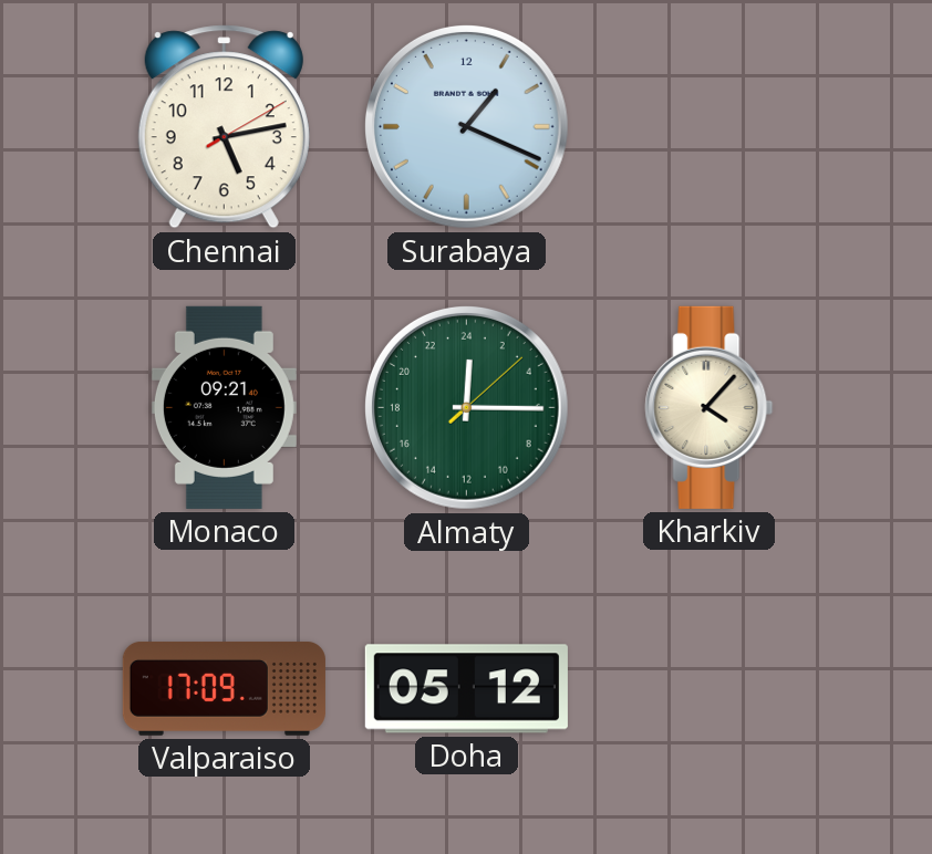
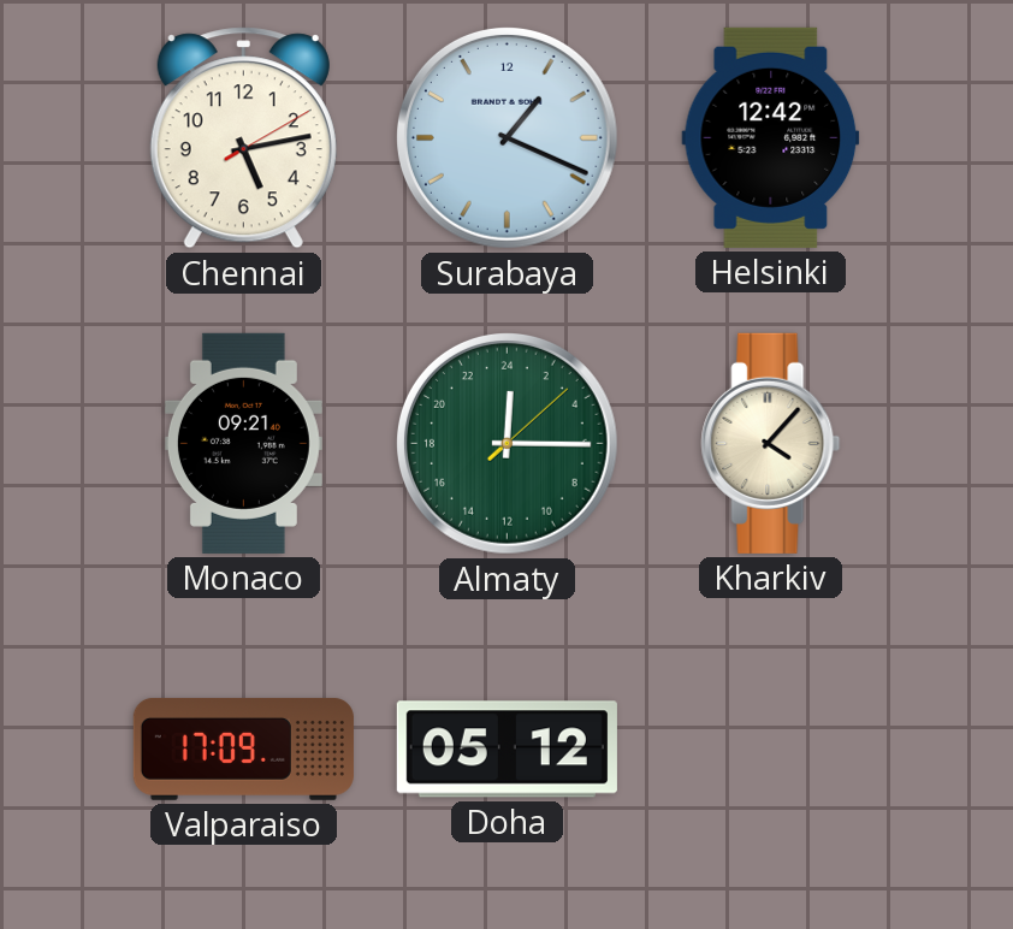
Helsinki: none -> 12:42 (771, 137)
